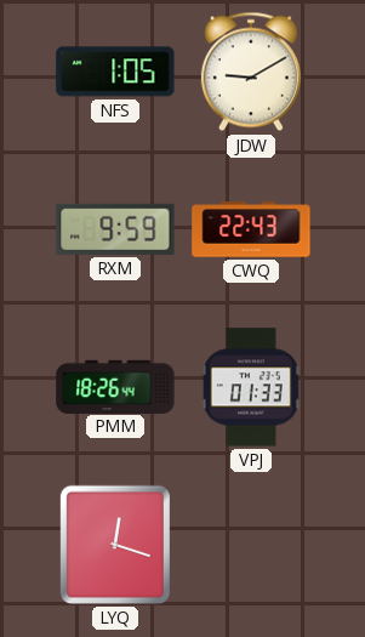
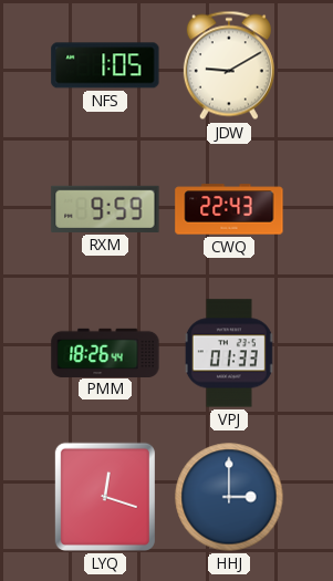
HHJ: none -> 3:00 (229, 497)
